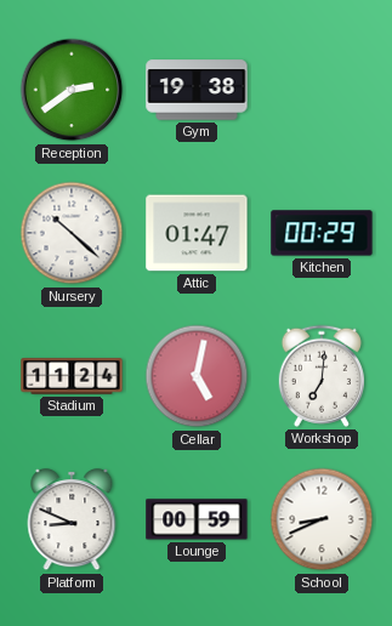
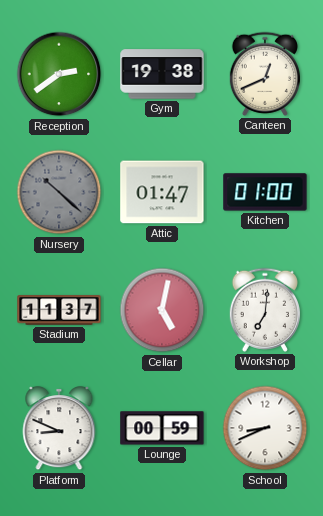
Canteen: none -> 12:41 (265, 74)
Nursery dial: white -> grey (59, 192)
Kitchen: 00:29 -> 01:00 (265, 192)
Stadium: 11:24 -> 11:37 (59, 310)
